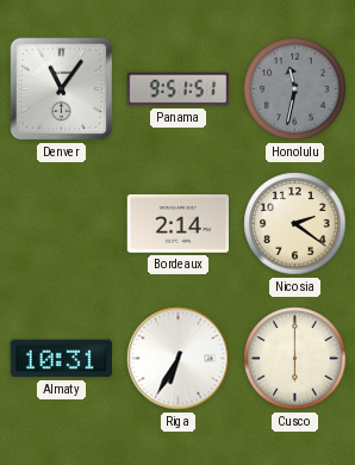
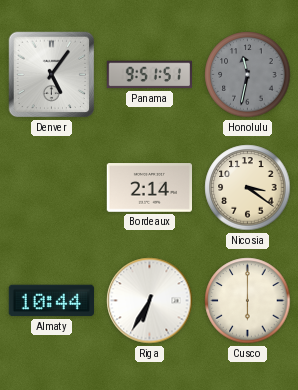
Denver: 11:06 -> 5:06 (52, 75)
Nicosia: 2:21 -> 3:21 (248, 188)
Almaty: 10:31 -> 10:44 (51, 301)
